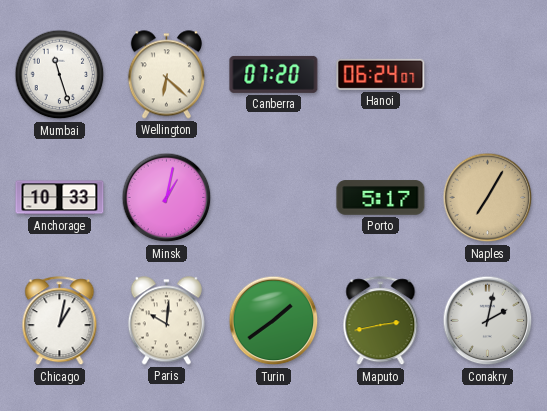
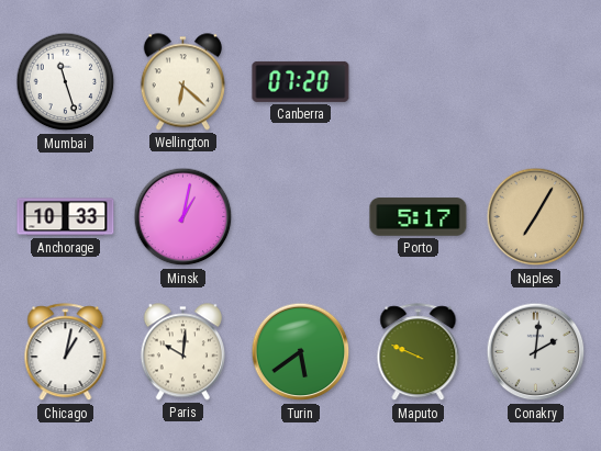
Hanoi: 06:24 -> none (381, 74)
Turin: 1:39 -> 5:39 (301, 352)
Maputo: 2:43 -> 9:49 (419, 352)
Conakry: 2:02 -> 2:01 (536, 352)
